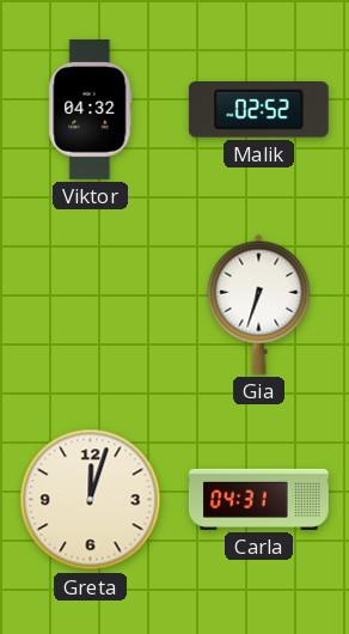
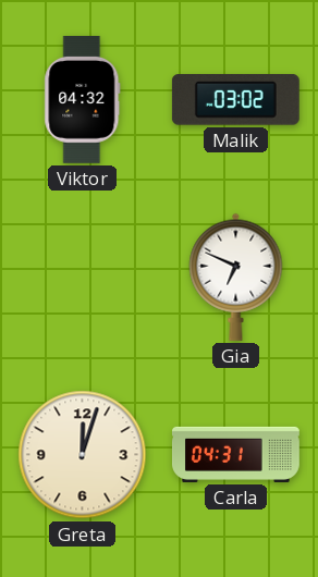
Malik: 02:52 -> 03:02 (235, 100)
Gia: 6:33 -> 6:49 (236, 277)
